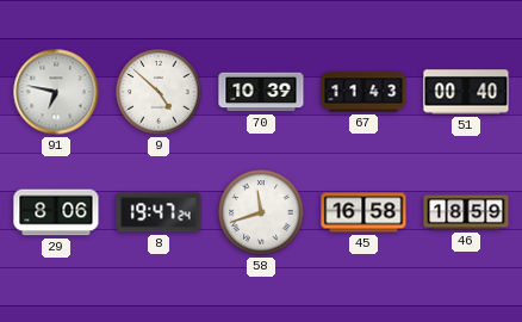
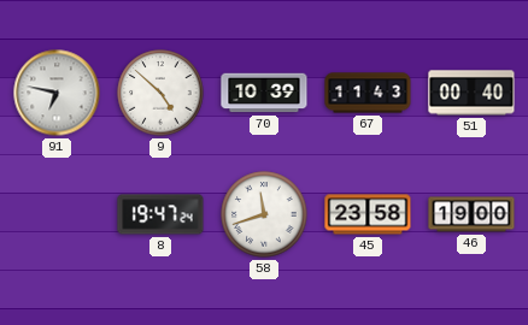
29: 8:06 -> none (56, 212)
45: 16:58 -> 23:58 (368, 214)
46: 18:59 -> 19:00 (471, 214)
